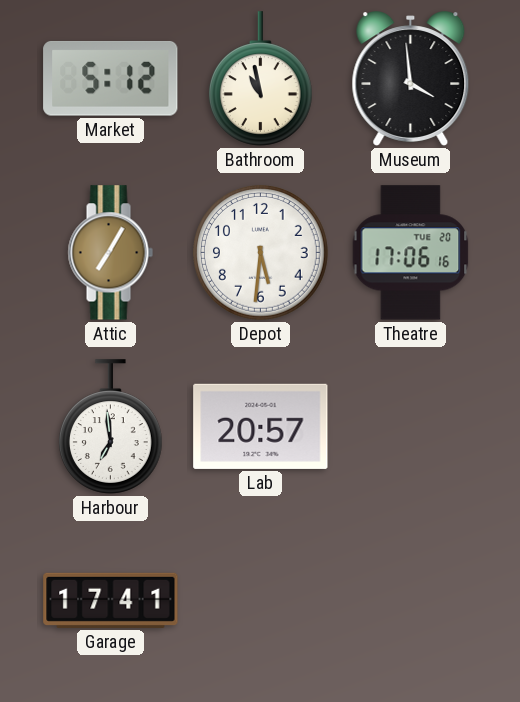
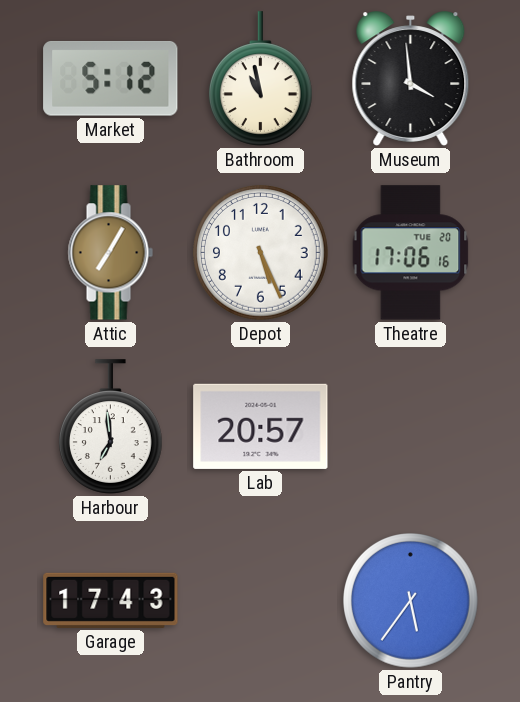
Depot: 5:31 -> 5:26 (261, 253)
Garage: 17:41 -> 17:43 (111, 600)
Pantry: none -> 5:36 (411, 601)
